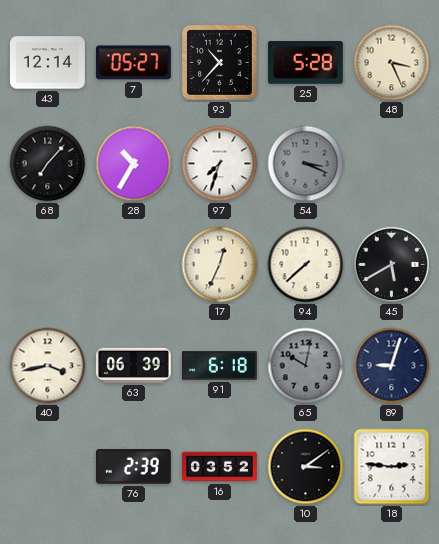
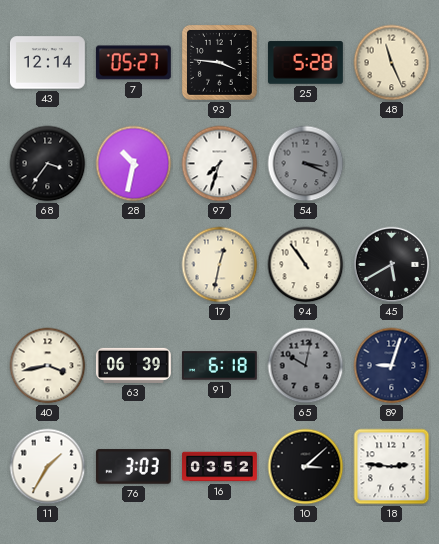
93: 10:37 -> 3:46 (219, 62)
48: 3:26 -> 11:26 (392, 63)
68: 7:07 -> 3:36 (48, 164)
28: 10:35 -> 10:32 (134, 164)
17: 12:34 -> 12:32 (220, 265)
94: 7:38 -> 10:54 (306, 265)
11: none -> 1:35 (48, 467)
76: 2:39 -> 3:03 (133, 467)
10: 3:09 -> 3:08 (306, 467)
